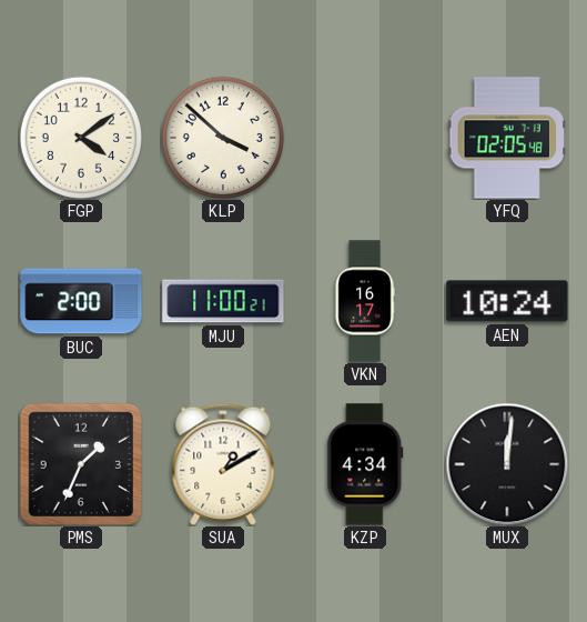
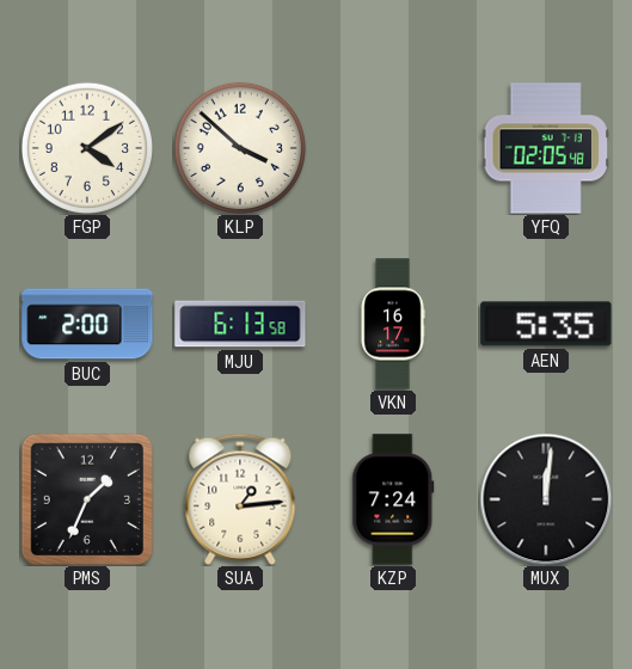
MJU: 11:00 -> 6:13 (240, 324)
AEN: 10:24 -> 5:35 (546, 324)
SUA: 1:10 -> 1:14 (240, 499)
KZP: 4:34 -> 7:24 (393, 499)
